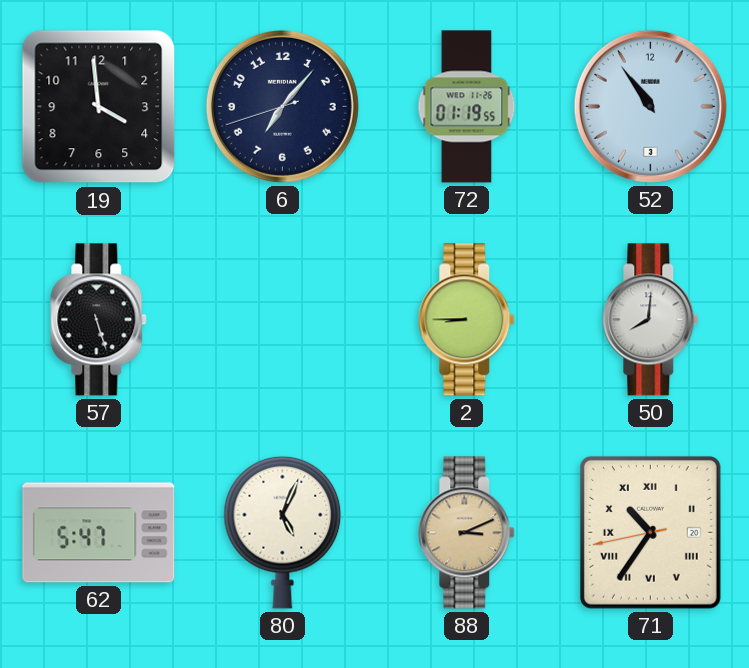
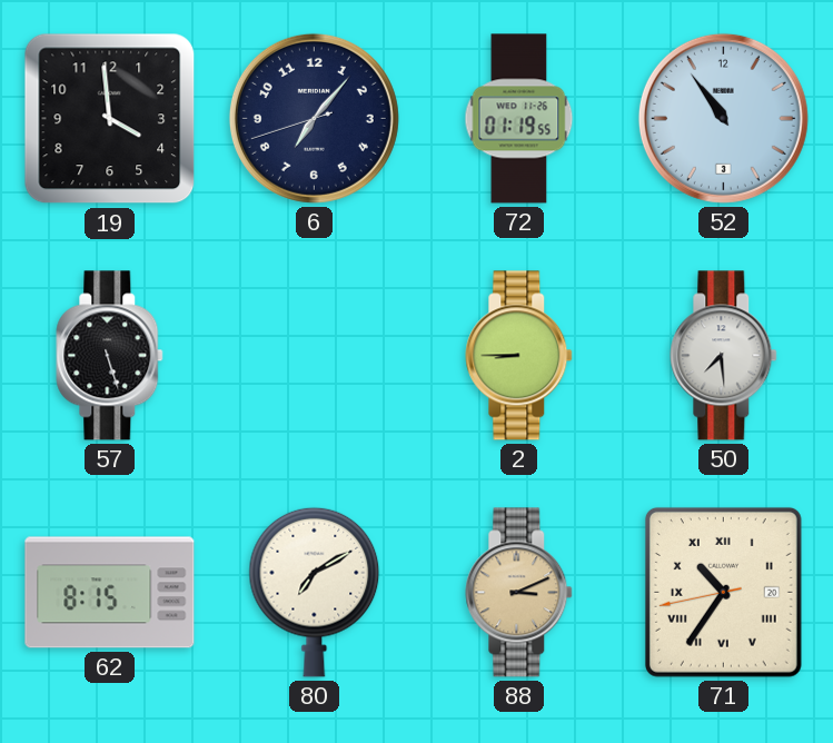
50: 8:01 -> 7:29 (724, 356)
62: 5:47 -> 8:15 (110, 593)
80: 5:04 -> 7:10 (315, 592)
